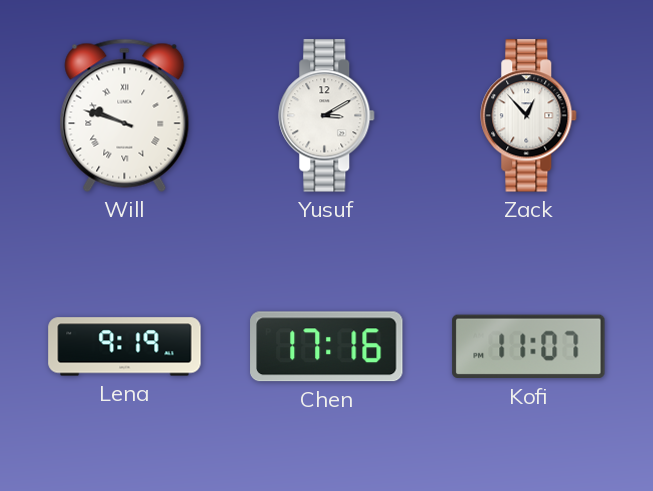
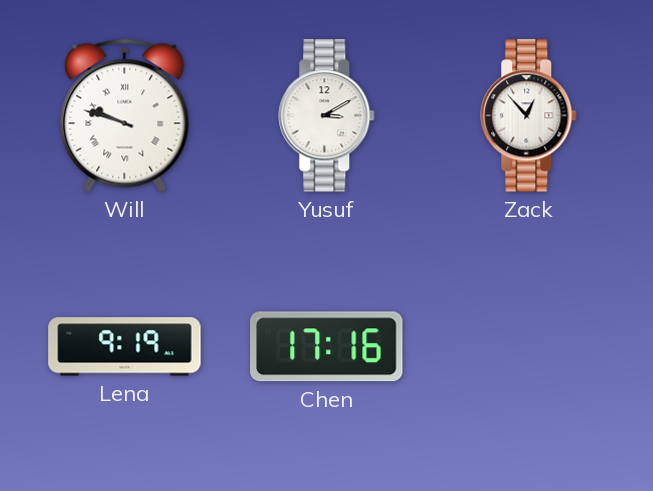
Kofi: 11:07 -> none (529, 347)
